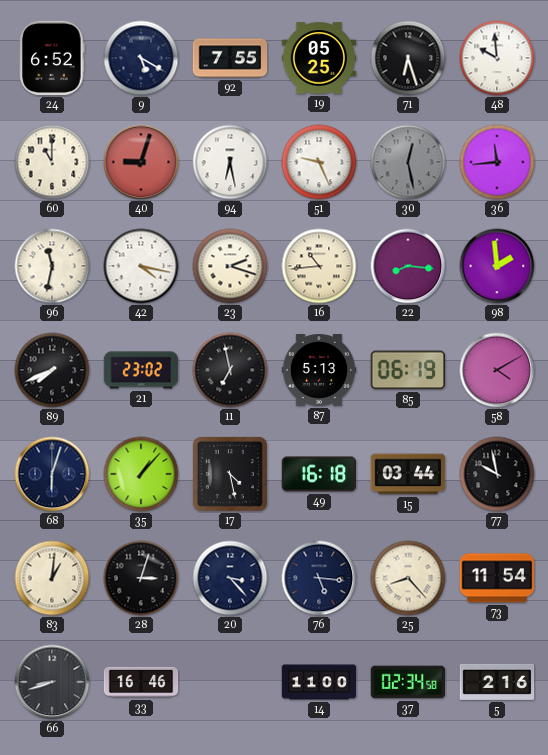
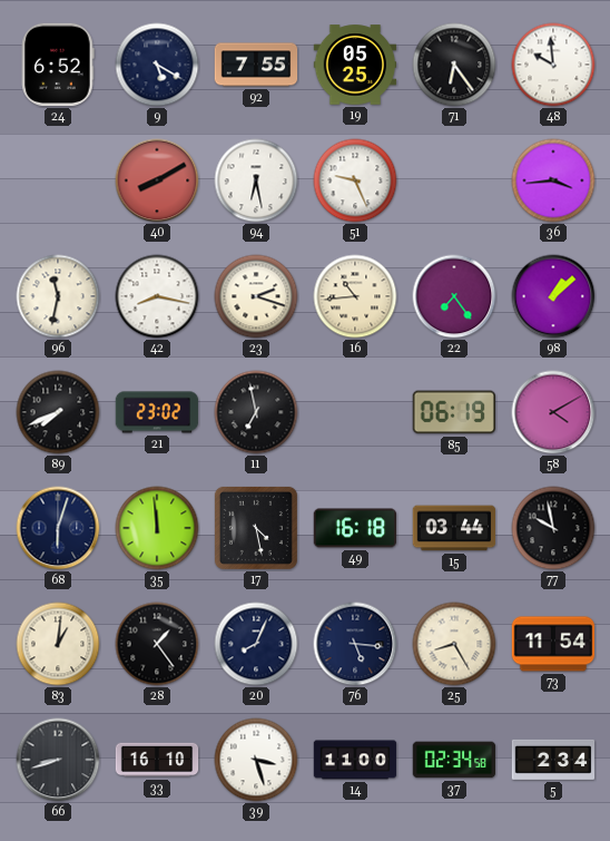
71: 6:27 -> 6:24 (454, 65)
60: 11:00 -> none (52, 162)
40: 9:03 -> 8:10 (157, 180)
30: 12:28 -> none (408, 162)
36: 11:44 -> 3:44 (553, 180)
42: 4:17 -> 8:17 (157, 296)
22: 8:16 -> 7:24 (454, 296)
98: 1:59 -> 1:08 (553, 296)
87: 5:13 -> none (319, 371)
35: 1:07 -> 11:59 (157, 528)
28: 3:03 -> 1:24 (157, 644)
20: 3:23 -> 8:04 (256, 644)
25: 8:23 -> 8:25 (454, 644)
33: 16:46 -> 16:10 (157, 760)
39: none -> 3:27 (256, 760)
5: 2:16 -> 2:34 (553, 760)
